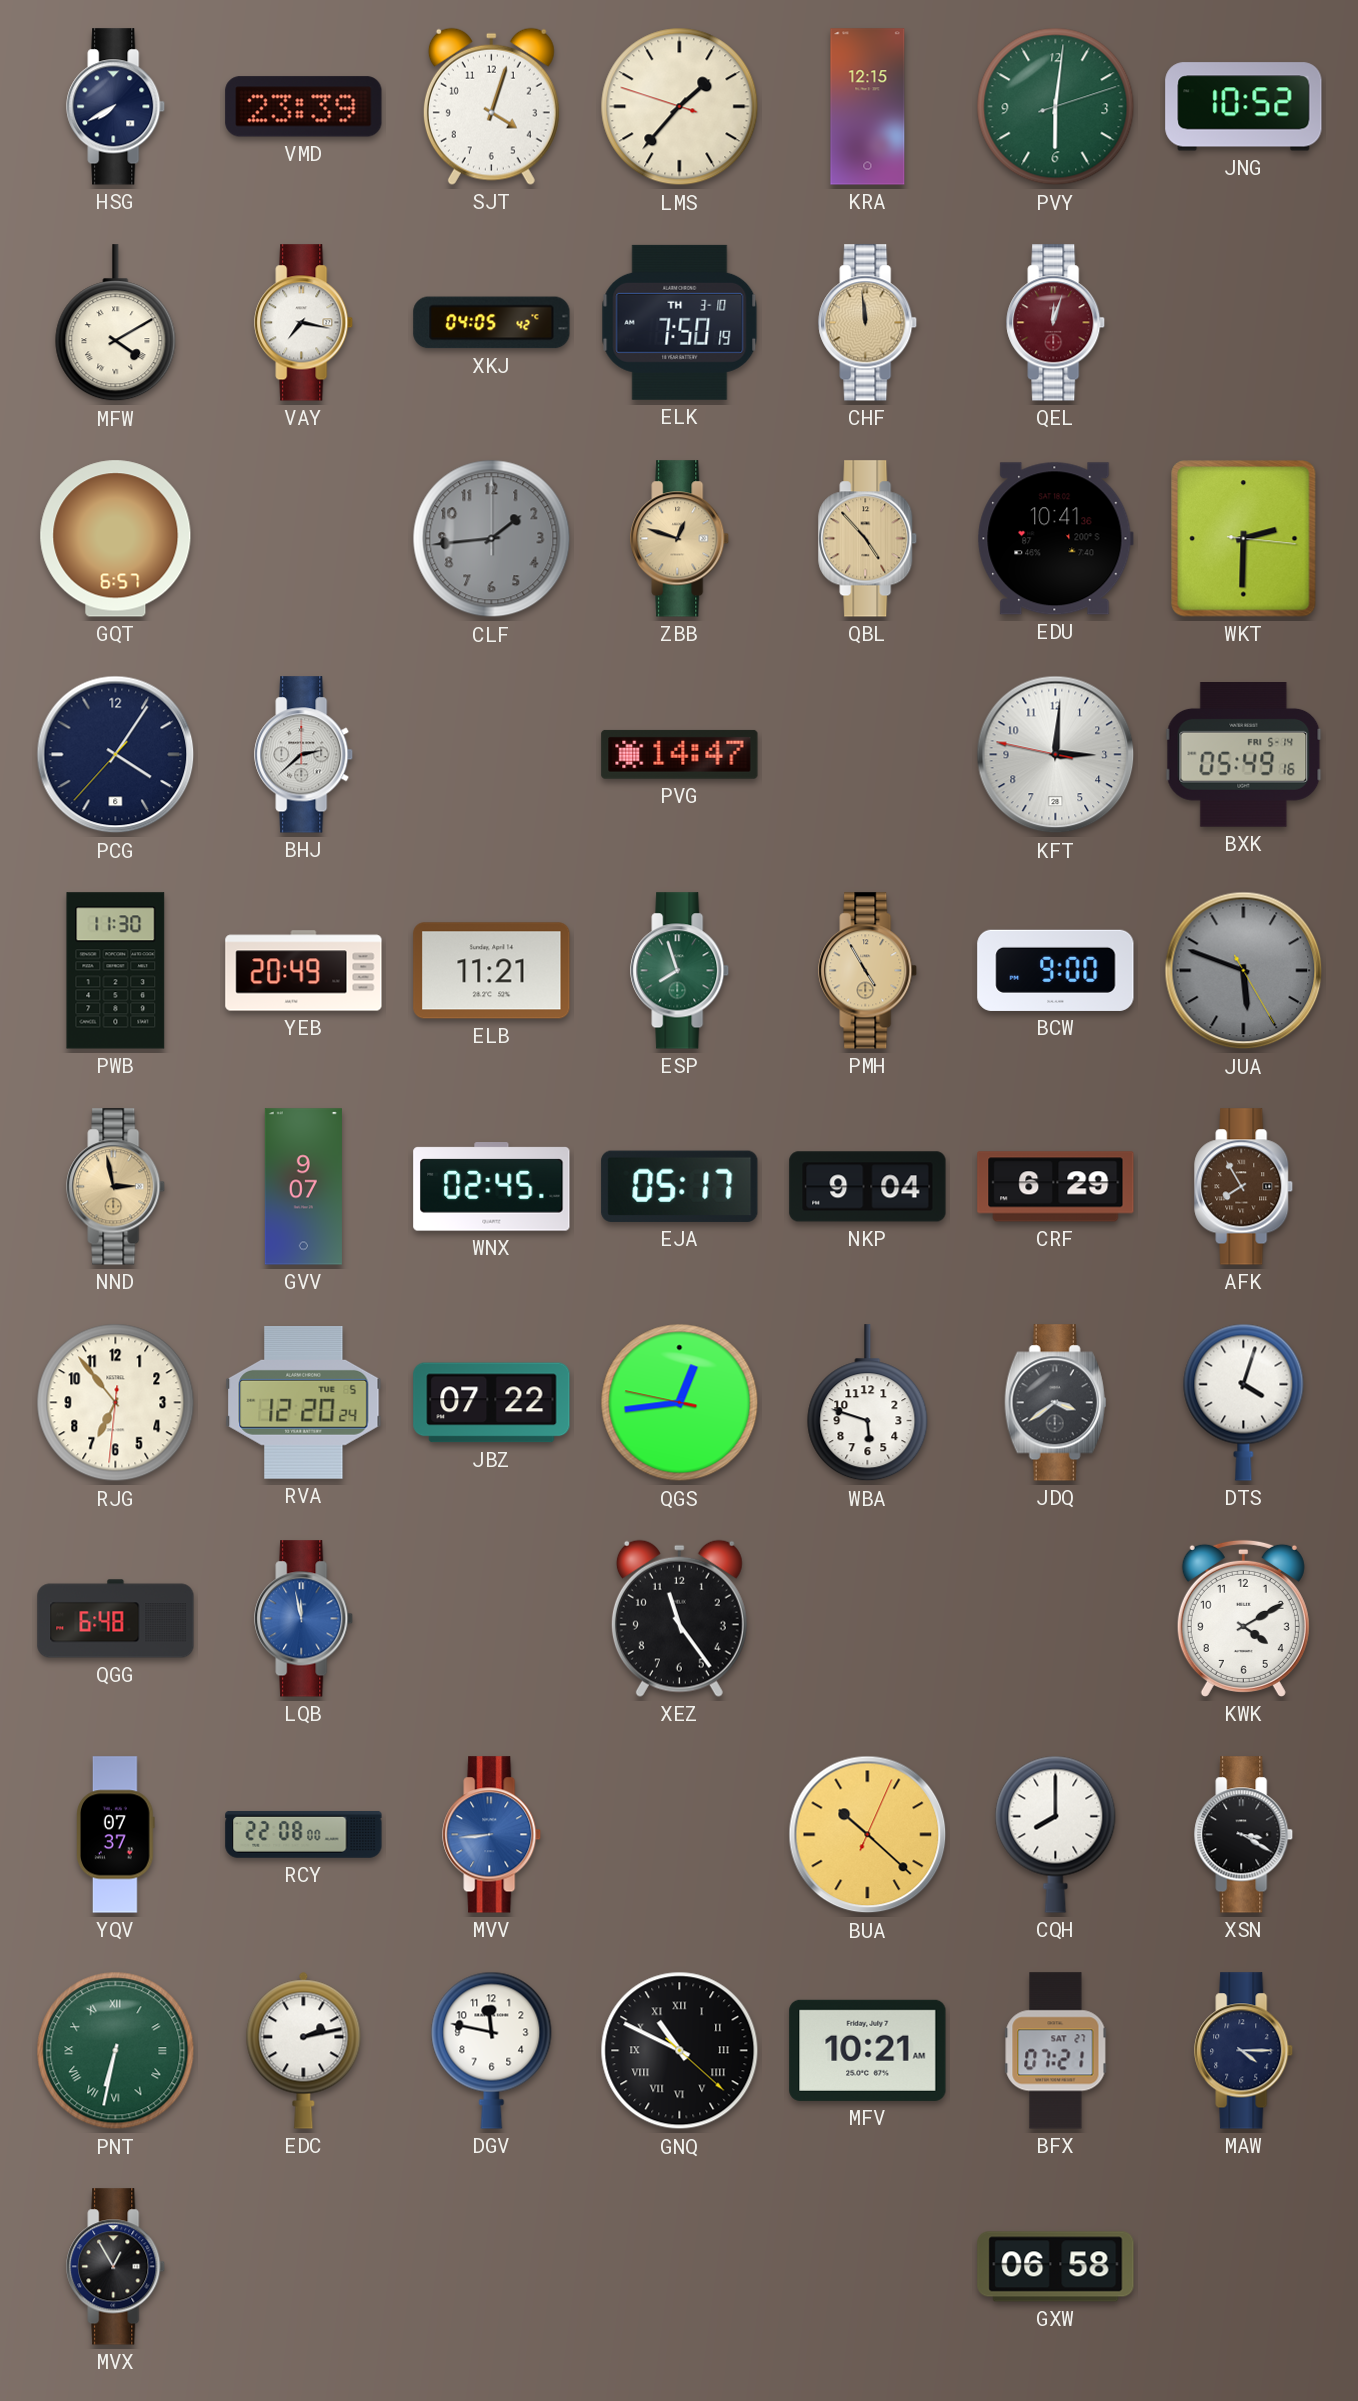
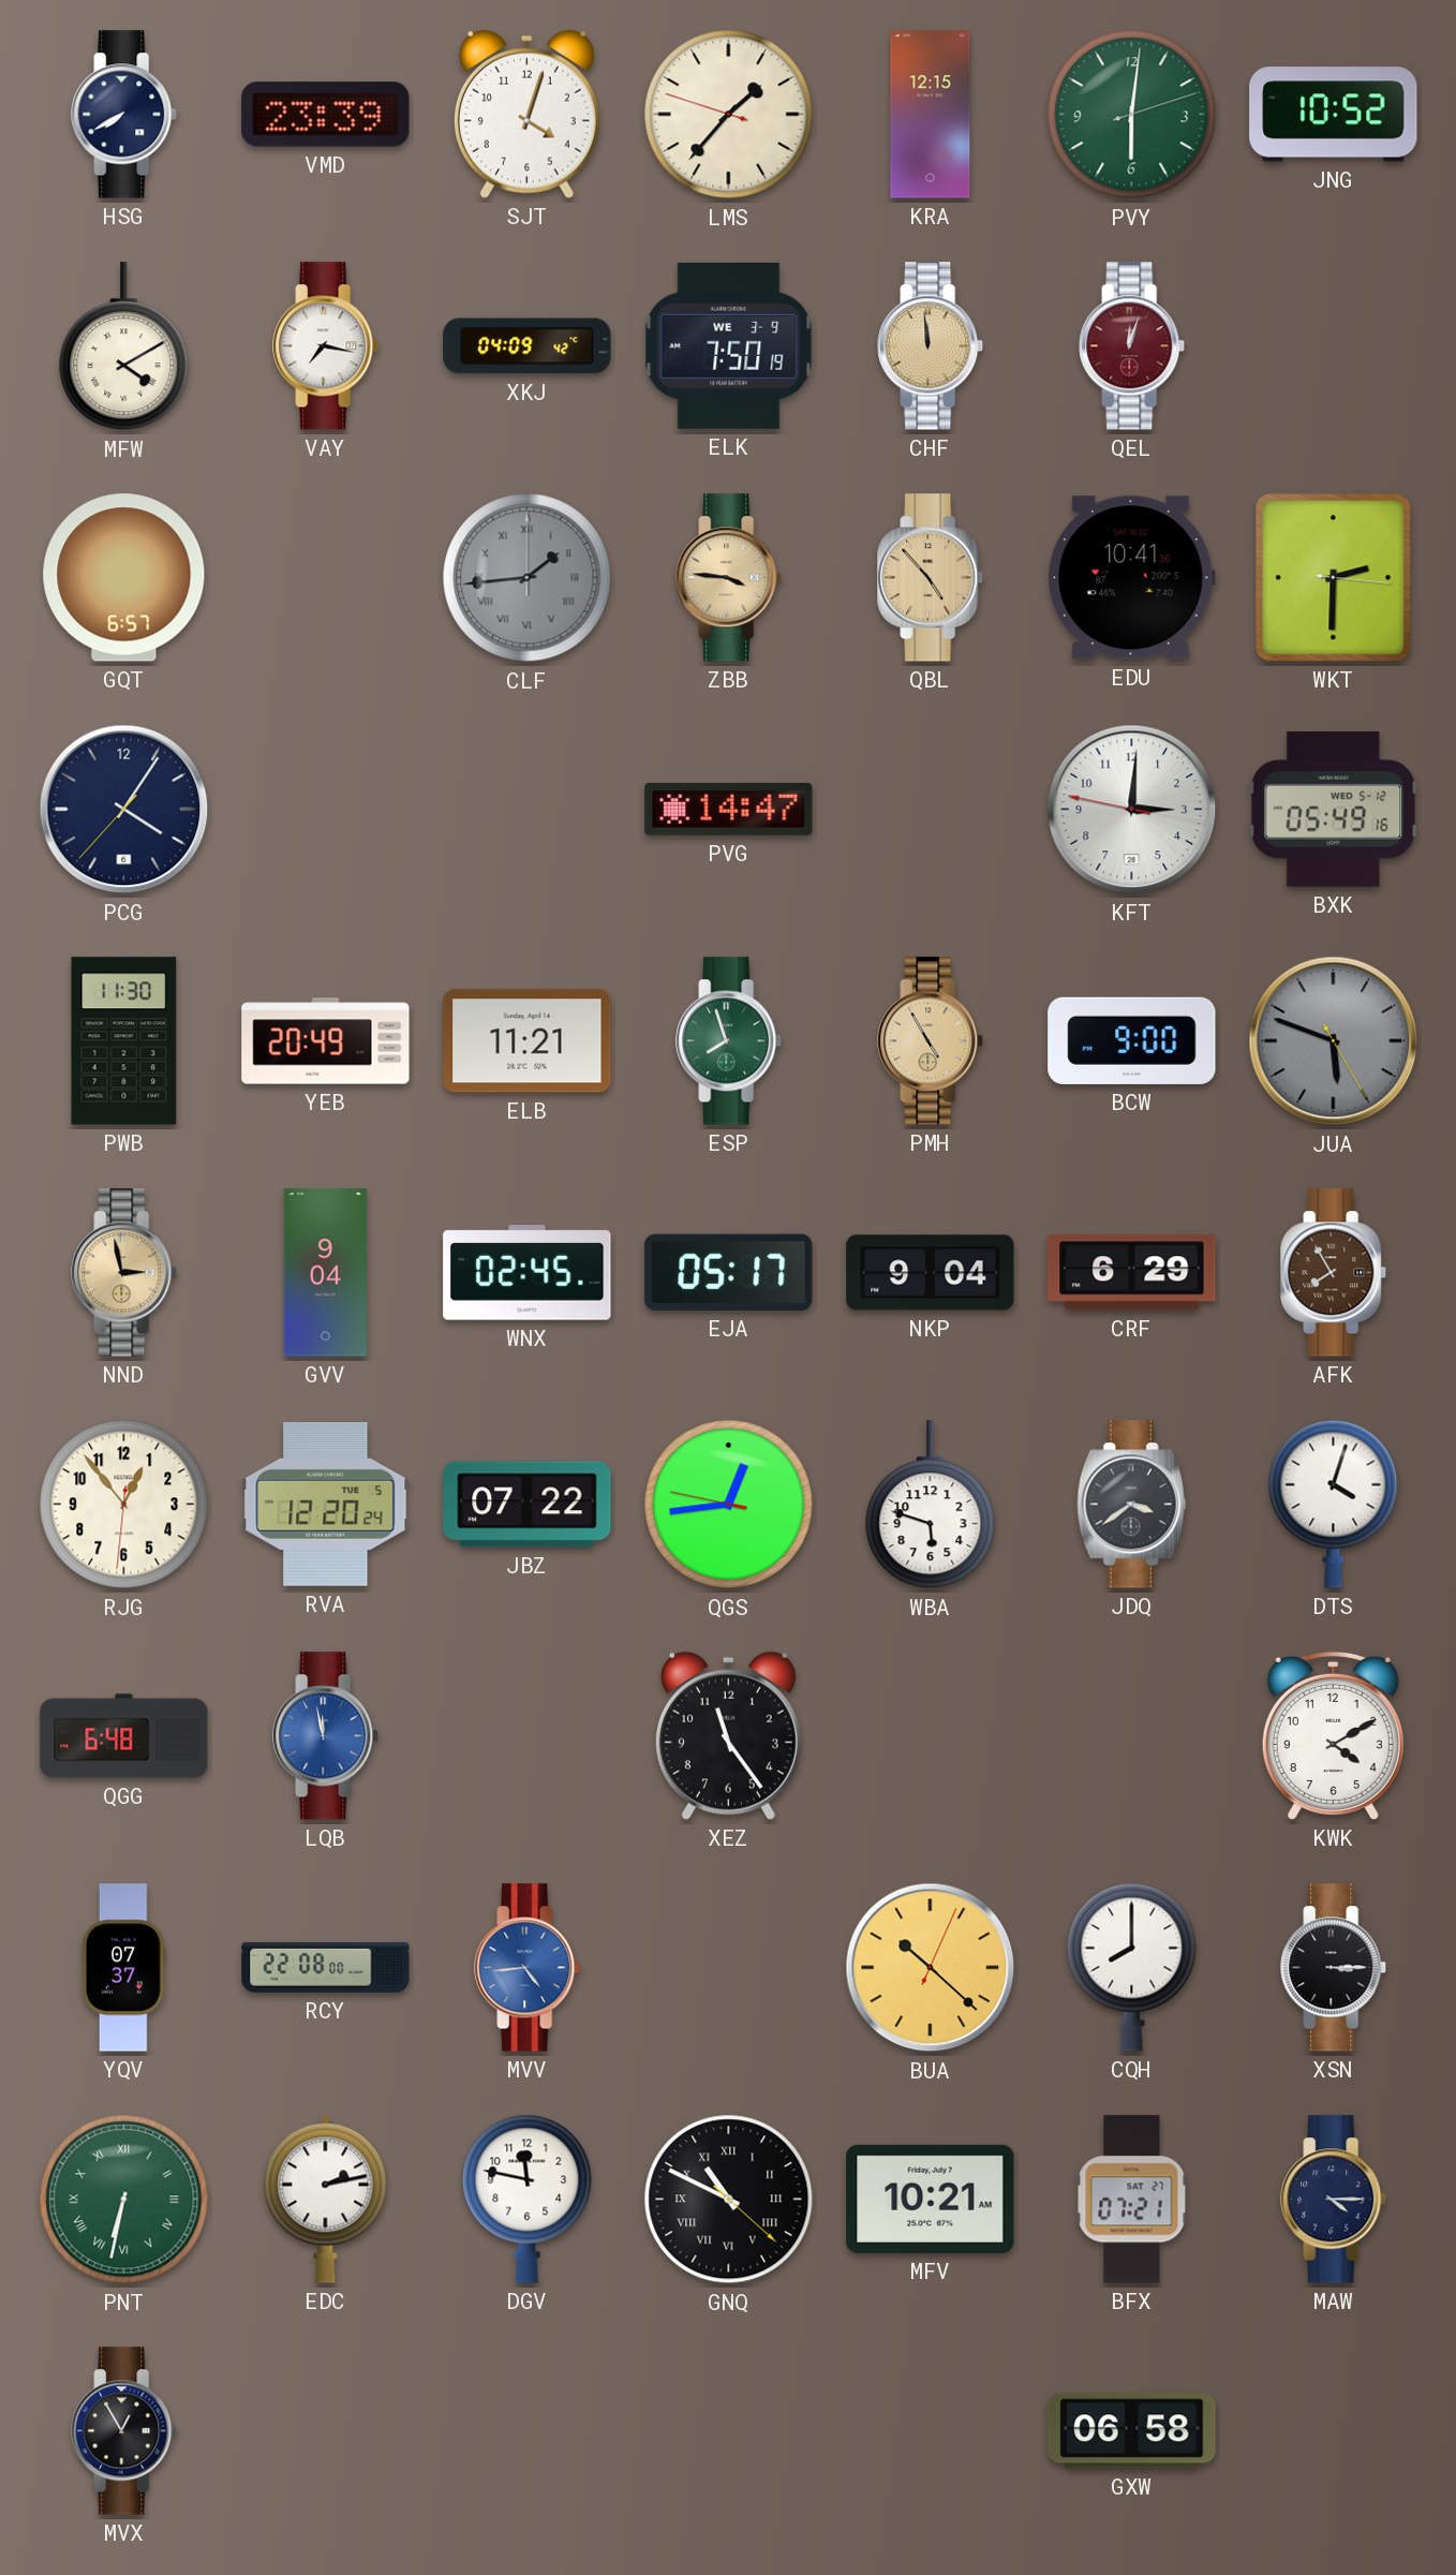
XKJ: 04:05 -> 04:09 (528, 346)
ELK date: TH 3-10 -> WE 3-9 (729, 345)
CLF numerals: Arabic -> Roman (528, 578)
ZBB: 12:48 -> 3:46 (729, 578)
BHJ: 2:38 -> none (304, 755)
BXK date: FRI 5-14 -> WED 5-12 (1334, 810)
GVV: 9:07 -> 9:04 (325, 1273)
RJG: 6:53 -> 12:53 (124, 1505)
MVV: 8:44 -> 4:44 (528, 1968)
XSN: 3:20 -> 3:15 (1334, 1968)
